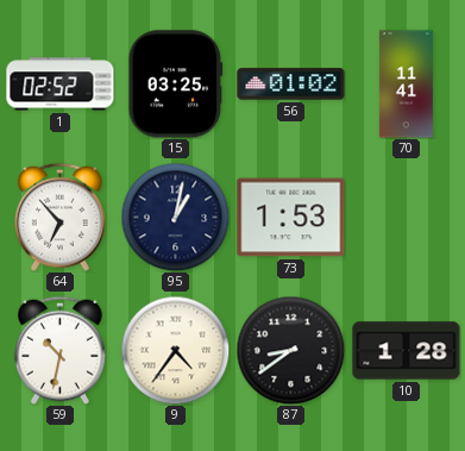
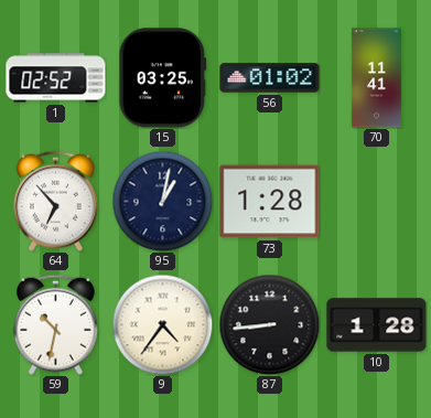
73: 1:53 -> 1:28 (270, 202)
87: 8:39 -> 8:44 (269, 324)
